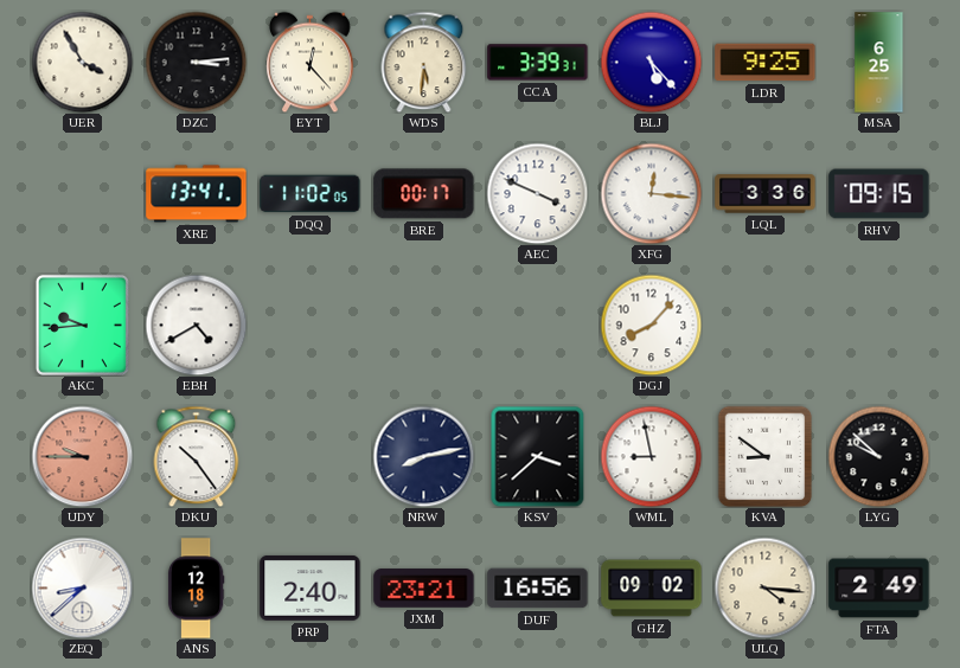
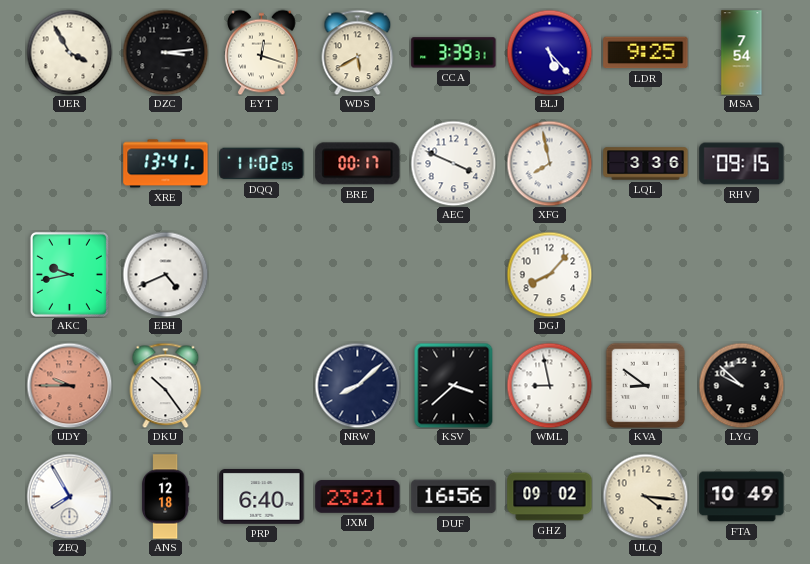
EYT: 12:23 -> 12:18 (262, 52)
WDS: 5:31 -> 5:40 (358, 52)
MSA: 6:25 -> 7:54 (742, 53)
XFG: 12:16 -> 7:58 (549, 163)
AKC: 9:44 -> 9:43 (69, 274)
EBH: 4:40 -> 4:41 (165, 274)
NRW: 8:13 -> 8:08 (357, 385)
ZEQ: 8:38 -> 7:55 (69, 496)
PRP: 2:40 -> 6:40 (262, 496)
FTA: 2:49 -> 10:49 (742, 497)
